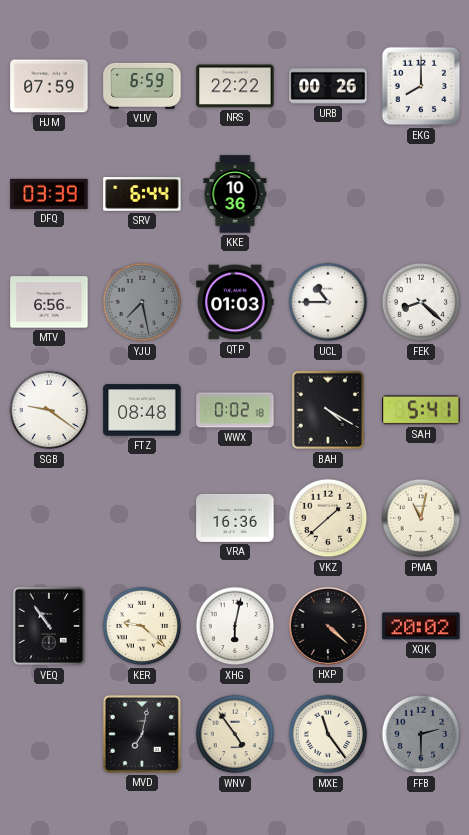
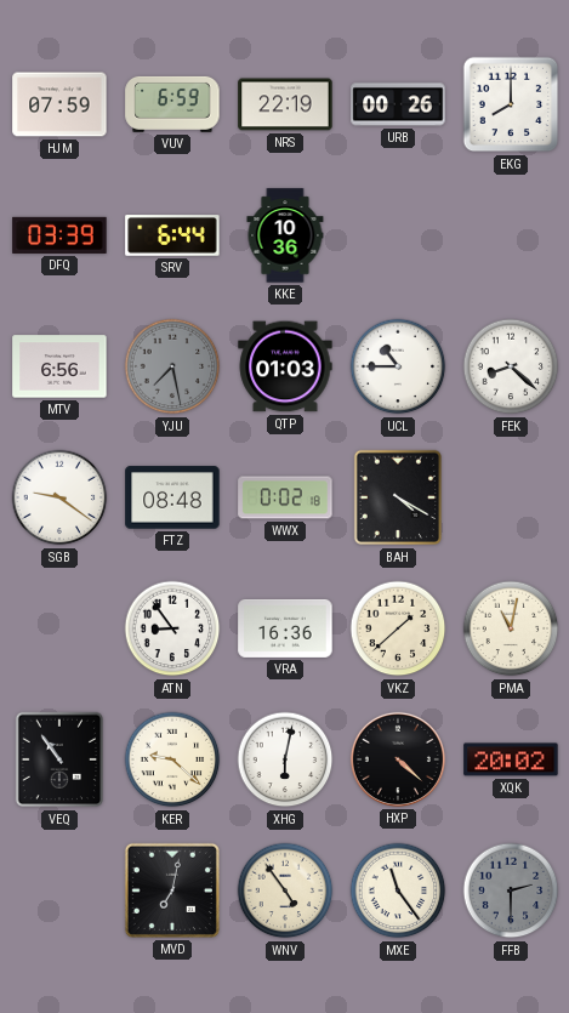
NRS: 22:22 -> 22:19 (285, 104)
SAH: 5:41 -> none (421, 410)
ATN: none -> 8:54 (172, 628)
